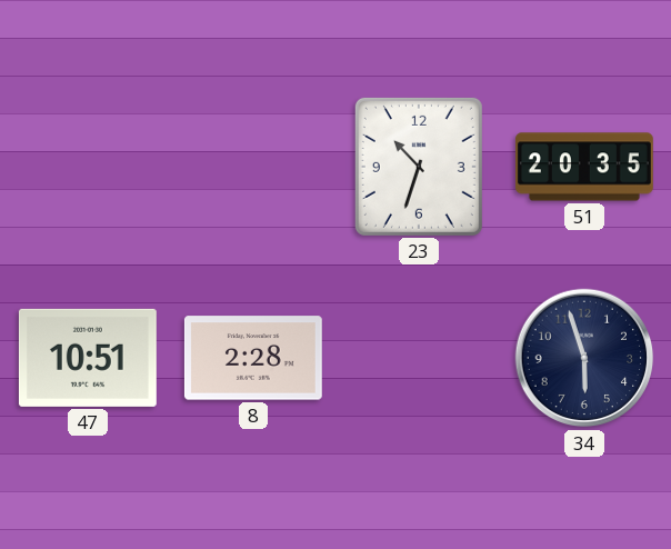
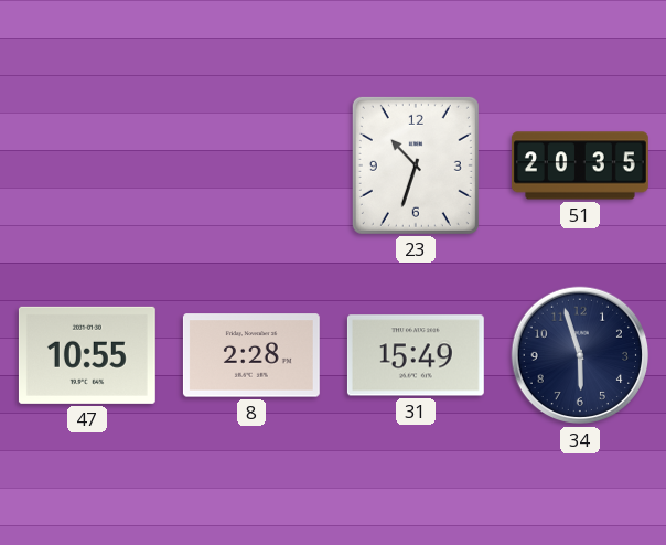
47: 10:51 -> 10:55 (87, 355)
31: none -> 15:49 (416, 355)
